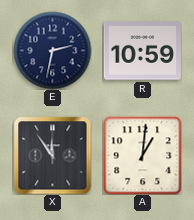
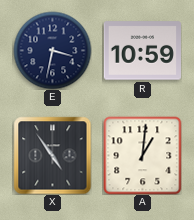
E: 2:32 -> 3:32 (52, 50)
X: 11:54 -> 4:54 (52, 155)
